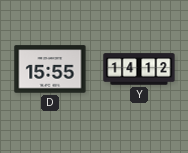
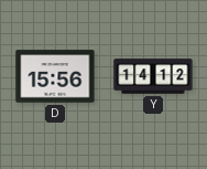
D: 15:55 -> 15:56 (55, 76)
